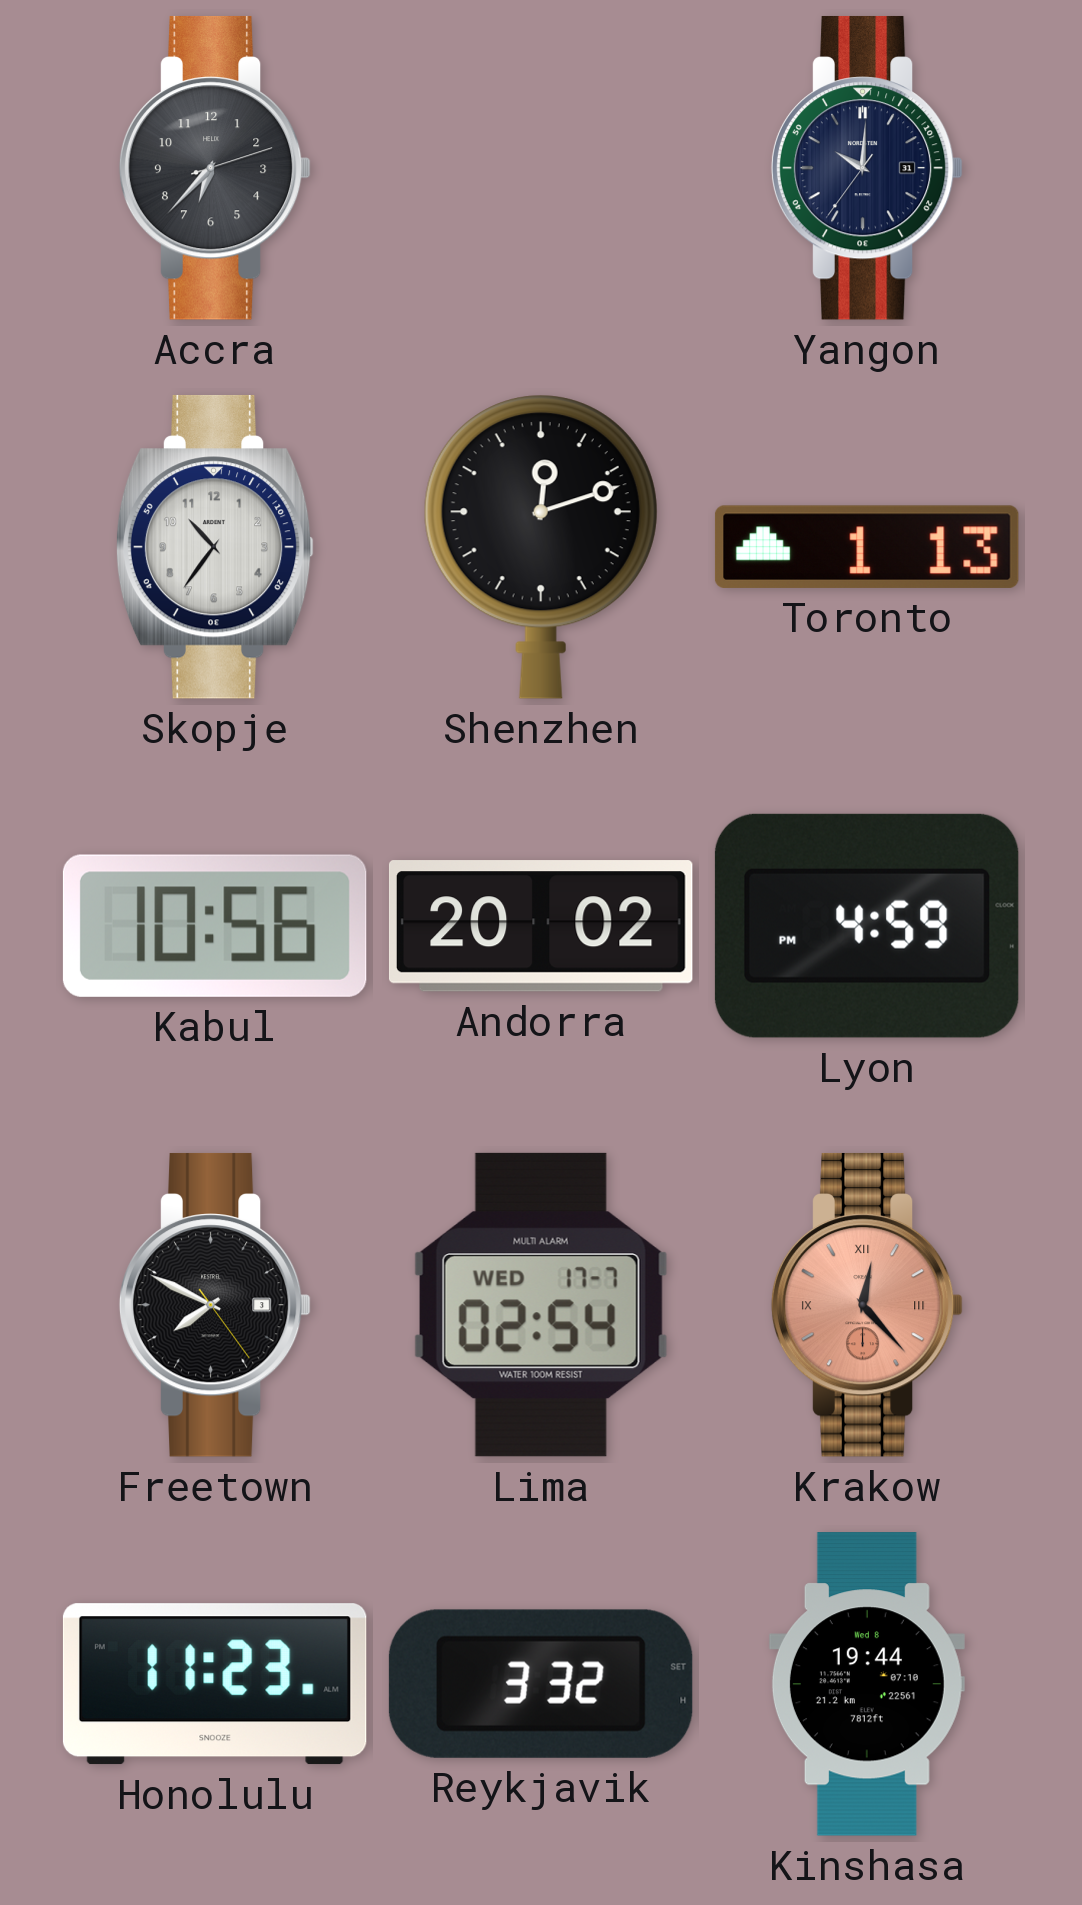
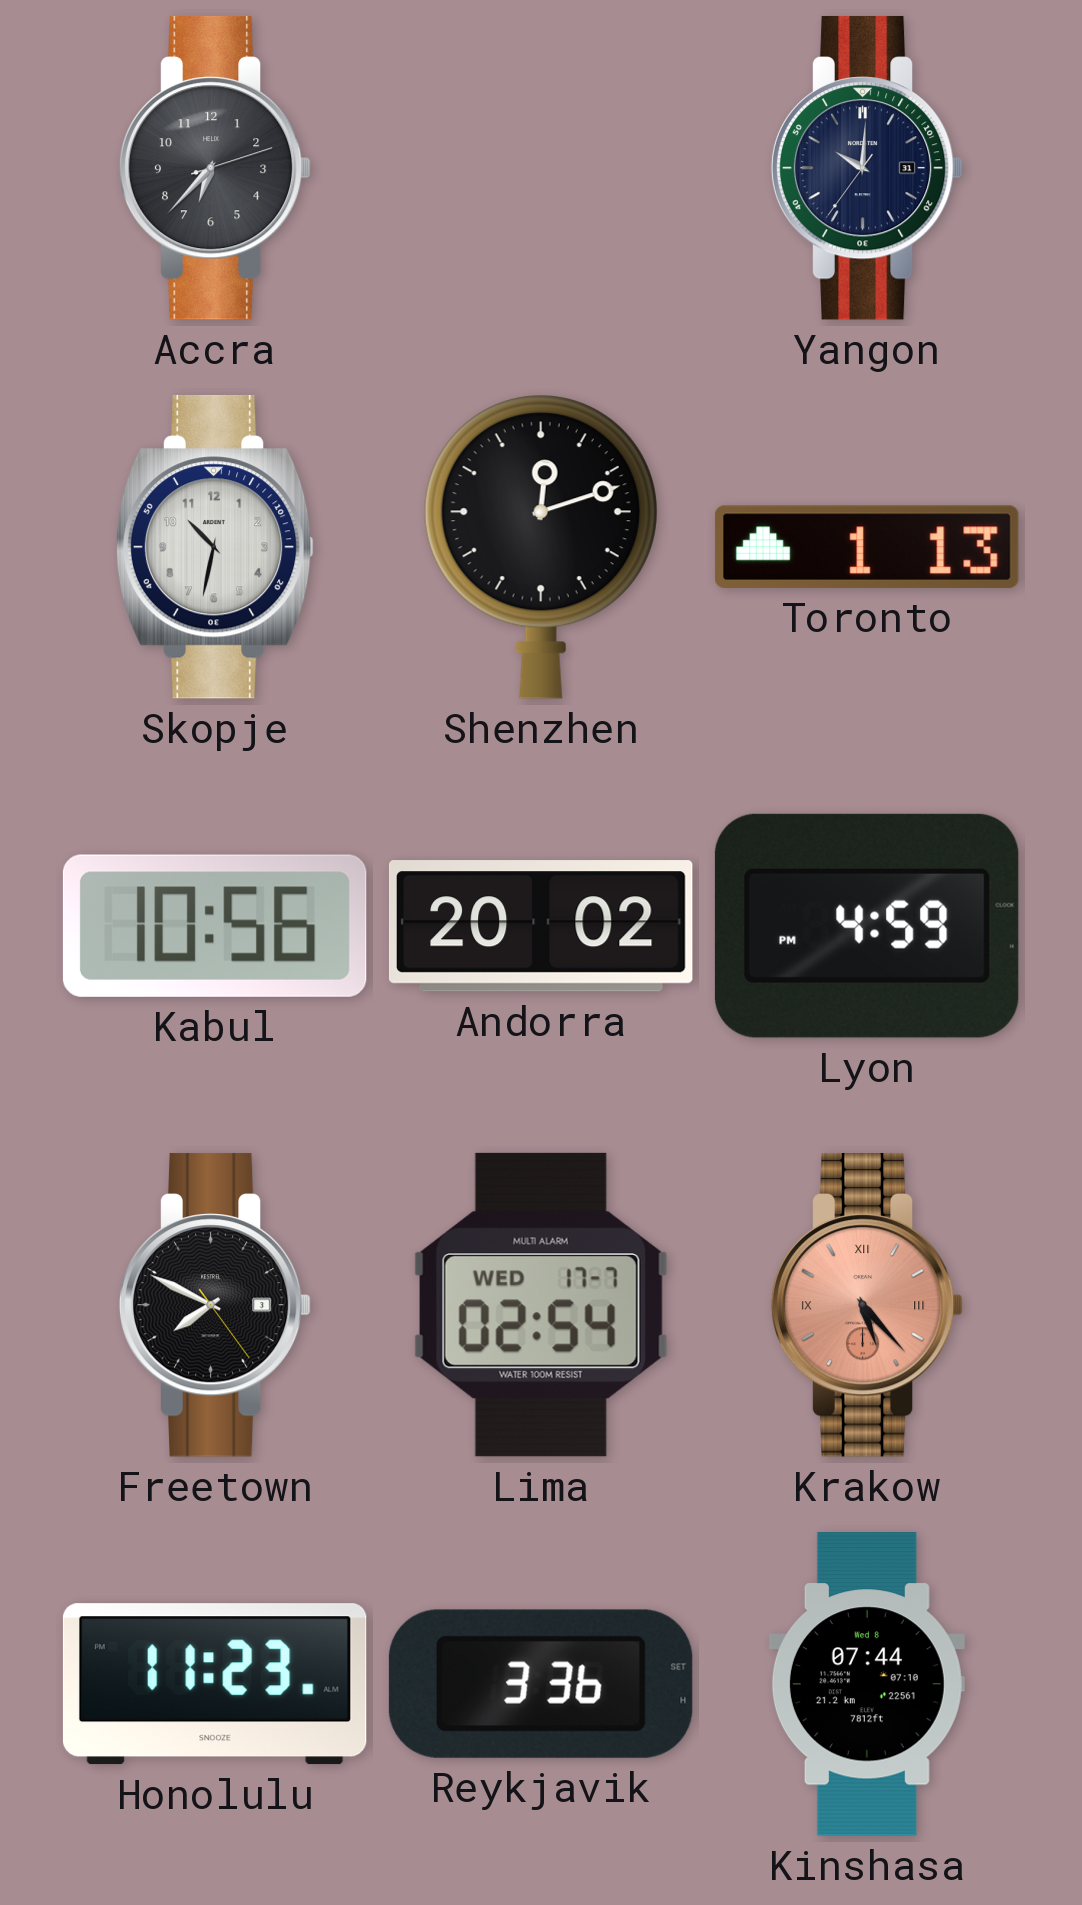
Skopje: 10:36 -> 10:32 (215, 547)
Krakow: 12:23 -> 5:23 (867, 1305)
Reykjavik: 3:32 -> 3:36 (541, 1684)
Kinshasa: 19:44 -> 07:44 (867, 1684)
